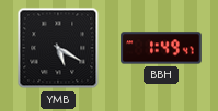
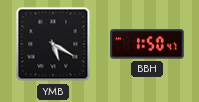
BBH: 1:49 -> 1:50 (147, 44)
